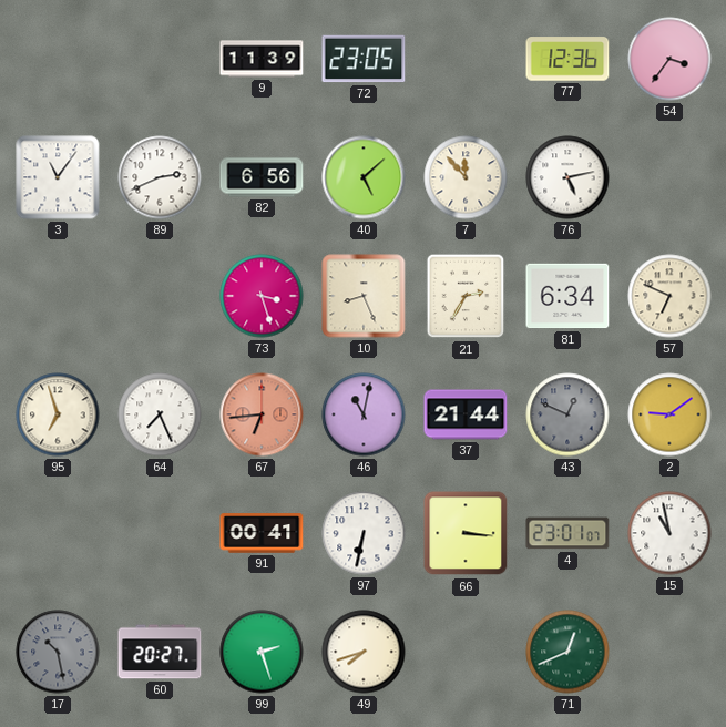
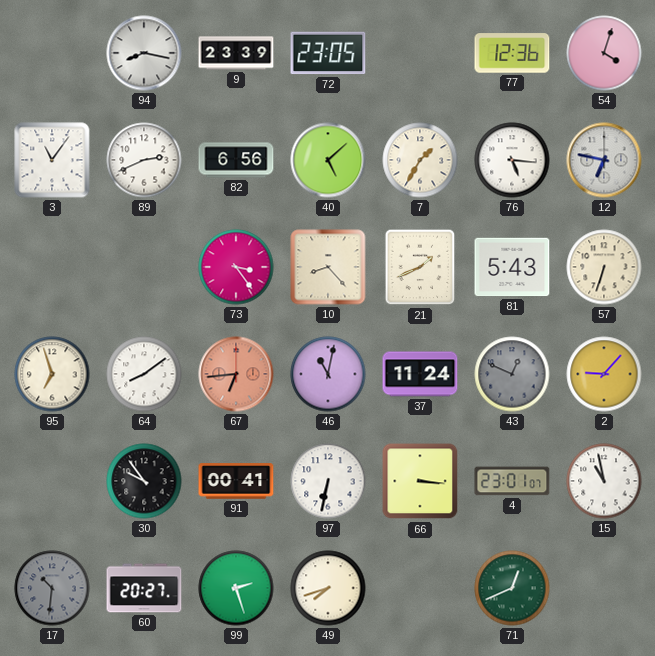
94: none -> 8:17 (144, 53)
9: 11:39 -> 23:39 (236, 53)
54: 3:36 -> 4:03 (604, 53)
7: 11:53 -> 1:35 (420, 160)
76: 5:13 -> 5:16 (512, 160)
12: none -> 6:47 (604, 160)
73: 3:27 -> 3:24 (236, 267)
10: 8:26 -> 8:23 (328, 267)
21: 2:35 -> 1:41 (420, 267)
81: 6:34 -> 5:43 (512, 267)
57: 6:49 -> 6:33 (604, 267)
64: 7:26 -> 8:09 (144, 374)
37: 21:44 -> 11:24 (420, 374)
2: 9:09 -> 9:07 (604, 374)
30: none -> 9:54 (144, 481)
17: 10:28 -> 10:31 (52, 588)
